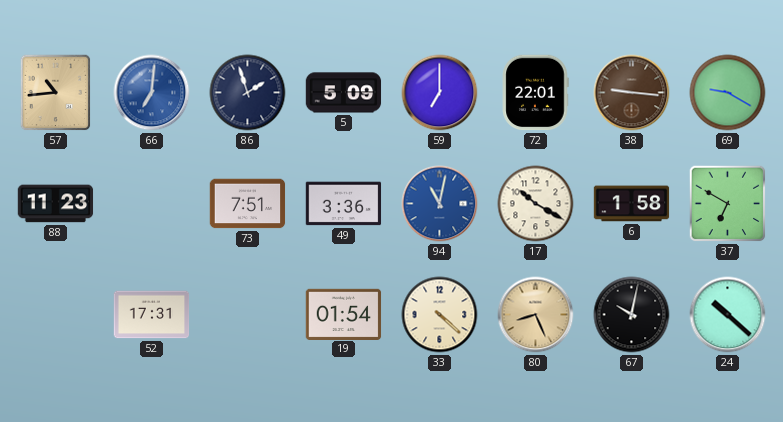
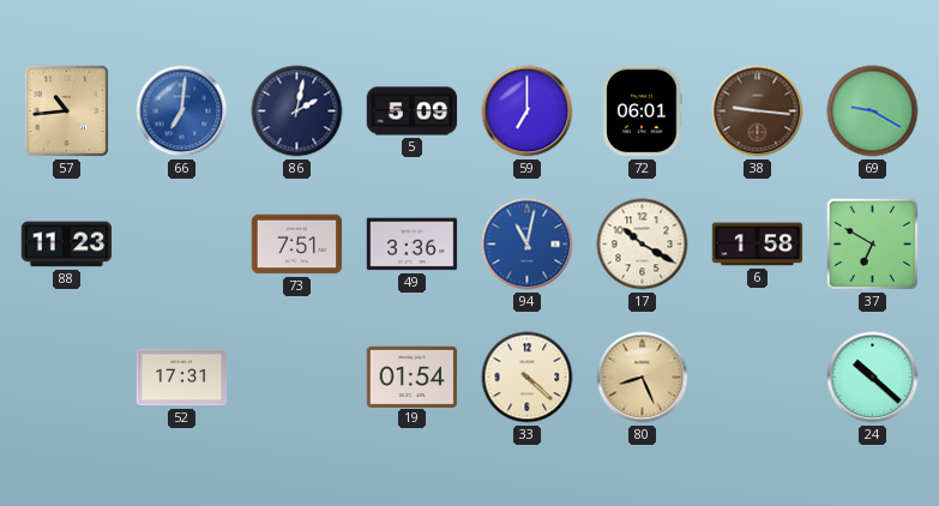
86: 1:57 -> 2:02 (297, 112)
72: 22:01 -> 06:01 (642, 112)
67: 10:02 -> none (632, 315)
